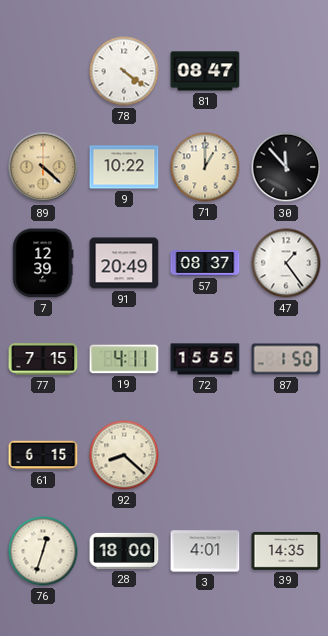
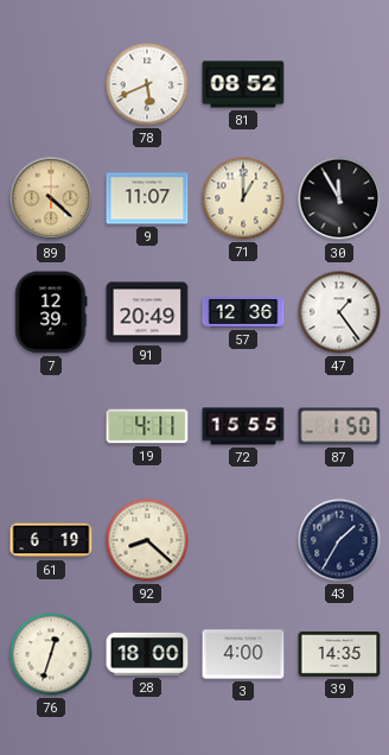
78: 4:21 -> 5:41 (147, 84)
81: 08:47 -> 08:52 (243, 84)
9: 10:22 -> 11:07 (147, 198)
30: 11:53 -> 11:55 (339, 198)
57: 08:37 -> 12:36 (243, 313)
77: 7:15 -> none (43, 359)
61: 6:15 -> 6:19 (51, 540)
43: none -> 1:35 (339, 540)
3: 4:01 -> 4:00 (243, 654)
